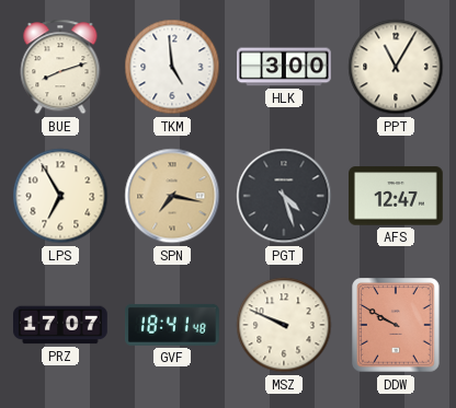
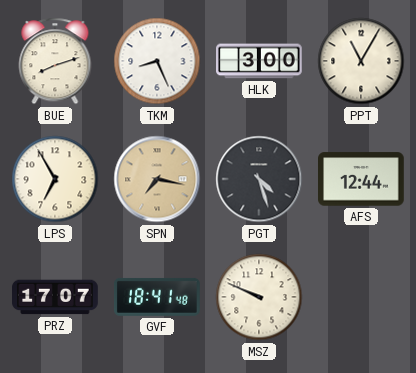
TKM: 4:59 -> 8:26 (157, 61)
AFS: 12:47 -> 12:44 (362, 179)
DDW: 9:50 -> none (396, 325)
